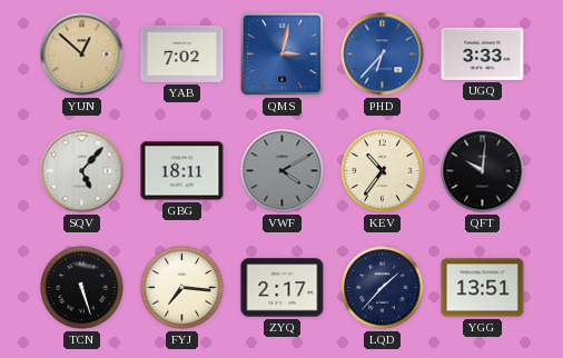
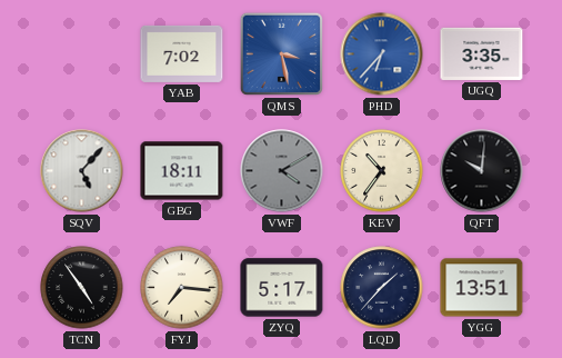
YUN: 12:52 -> none (82, 54)
QMS: 3:02 -> 3:28 (281, 53)
UGQ: 3:33 -> 3:35 (482, 53)
TCN: 5:27 -> 4:54 (82, 288)
ZYQ: 2:17 -> 5:17 (282, 288)
